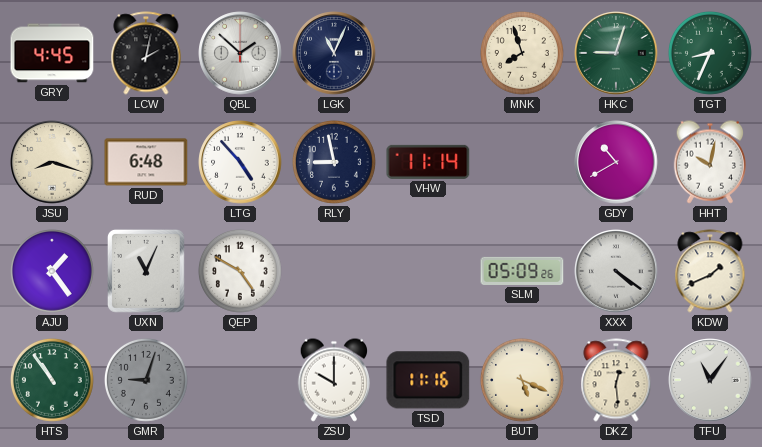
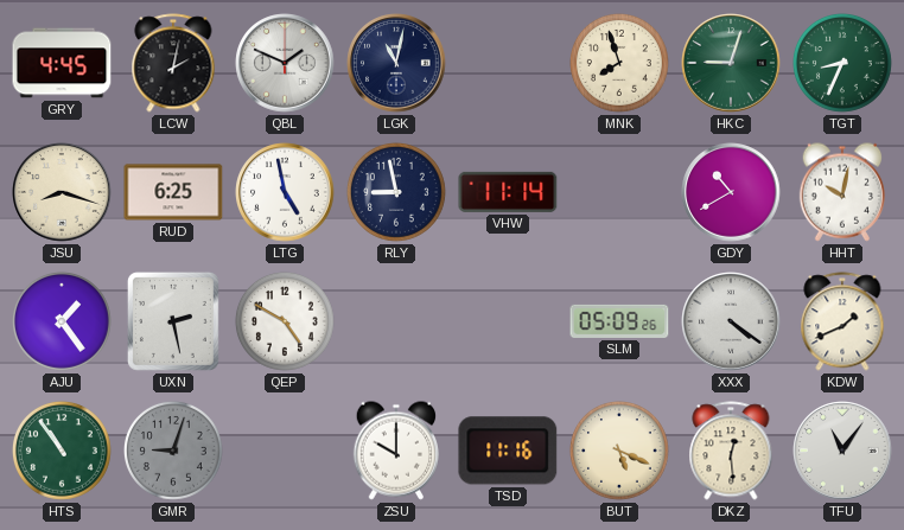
QBL: 1:52 -> 1:49 (285, 63)
LGK: 11:04 -> 11:02 (396, 63)
RUD: 6:48 -> 6:25 (173, 192)
LTG: 4:53 -> 4:58 (285, 192)
UXN: 11:04 -> 2:28 (173, 321)
